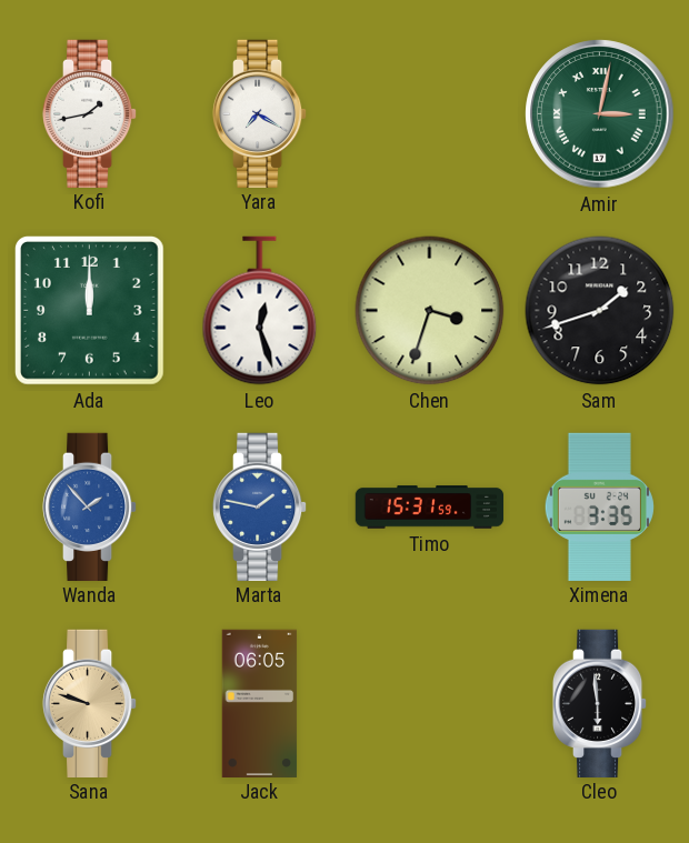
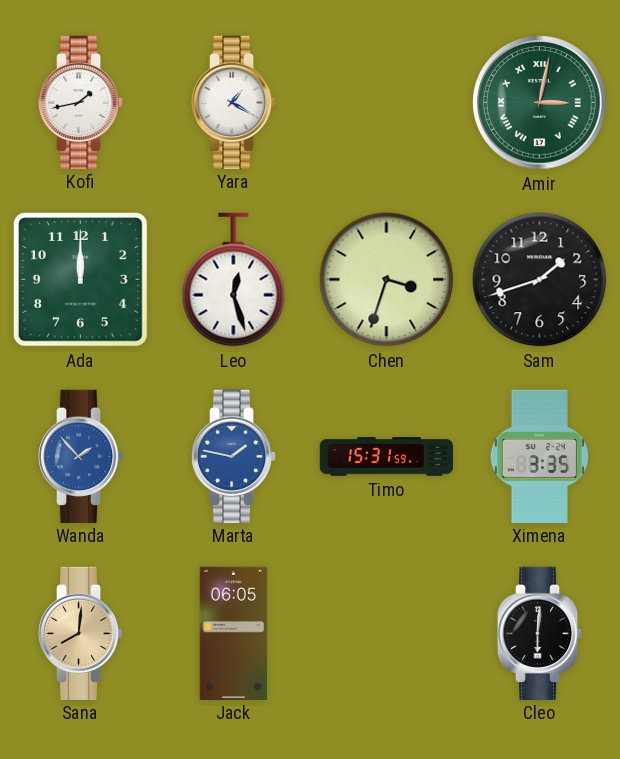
Yara: 7:20 -> 1:20 (234, 102)
Sana: 9:48 -> 8:01 (81, 633)
Cleo: 5:59 -> 6:01 (540, 633)
